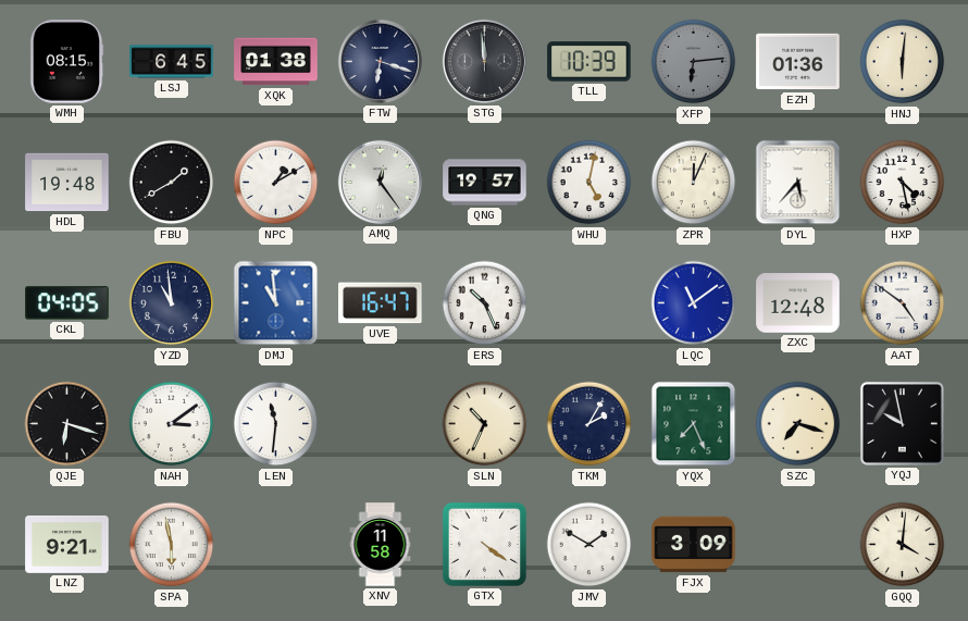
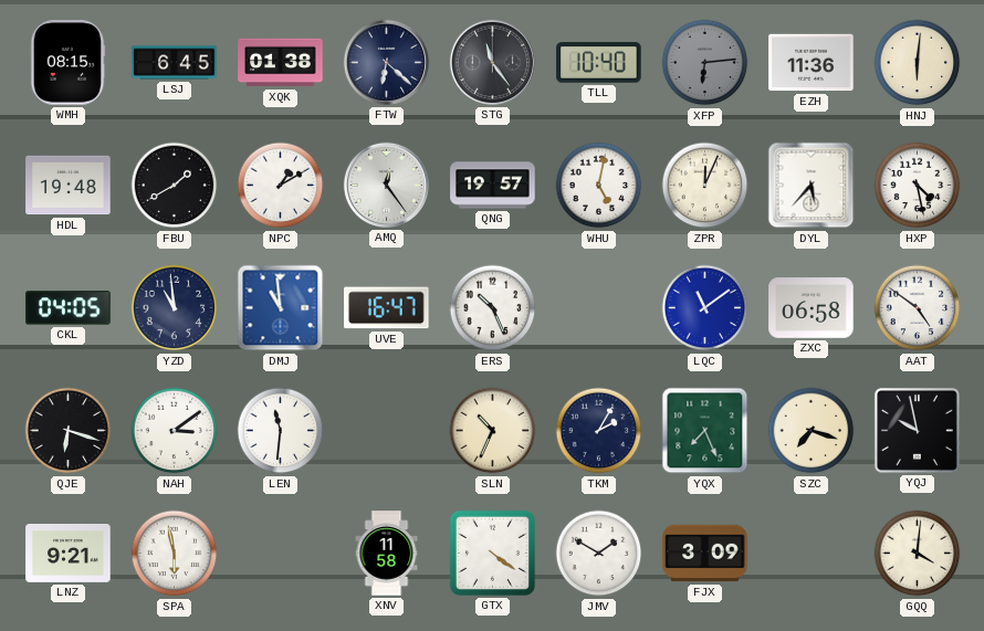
FTW: 6:18 -> 6:22 (386, 62)
STG: 11:59 -> 11:24 (492, 62)
TLL: 10:39 -> 10:40 (599, 63)
EZH: 01:36 -> 11:36 (812, 63)
ZXC: 12:48 -> 06:58 (812, 308)
